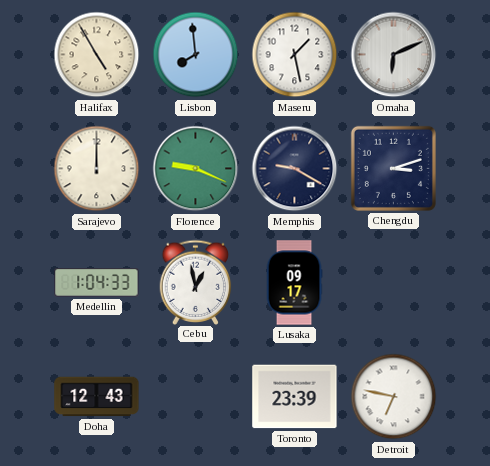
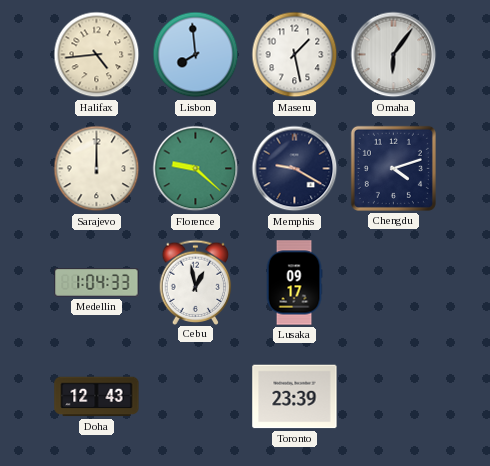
Halifax: 4:55 -> 4:44 (97, 55)
Omaha: 6:11 -> 6:06 (394, 55)
Florence: 9:19 -> 9:22 (196, 169)
Chengdu: 3:12 -> 4:12 (393, 168)
Detroit: 6:47 -> none (394, 397)
